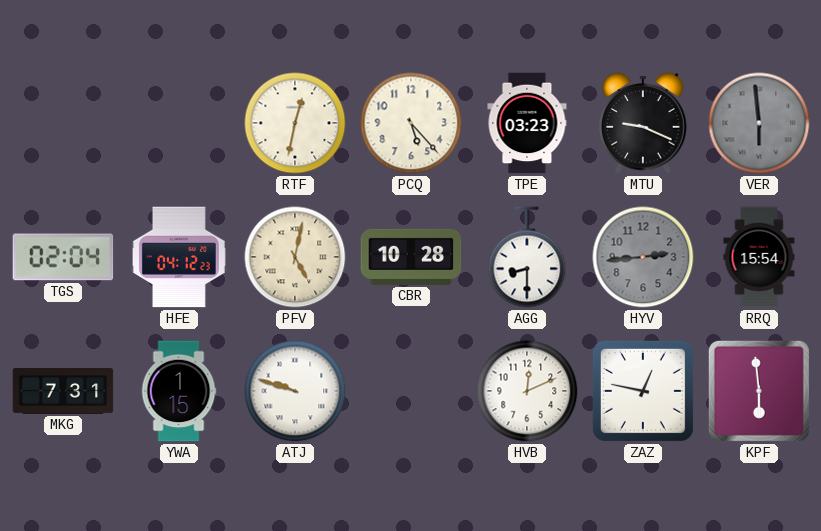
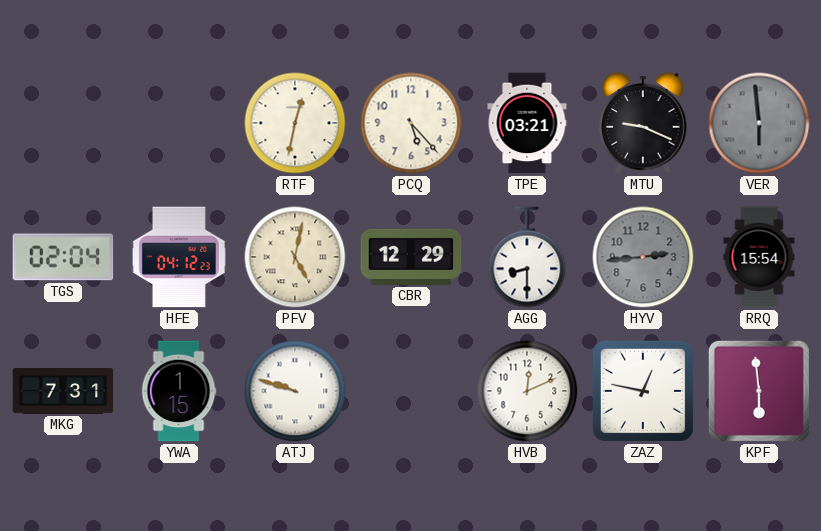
TPE: 03:23 -> 03:21 (527, 123)
CBR: 10:28 -> 12:29 (411, 257)
